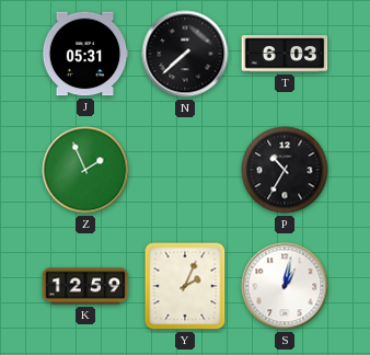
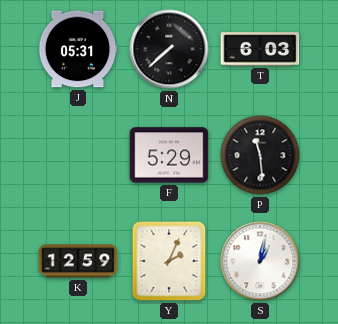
Z: 1:56 -> none (85, 170)
F: none -> 5:29 (169, 155)
P: 10:35 -> 11:29 (260, 155)
